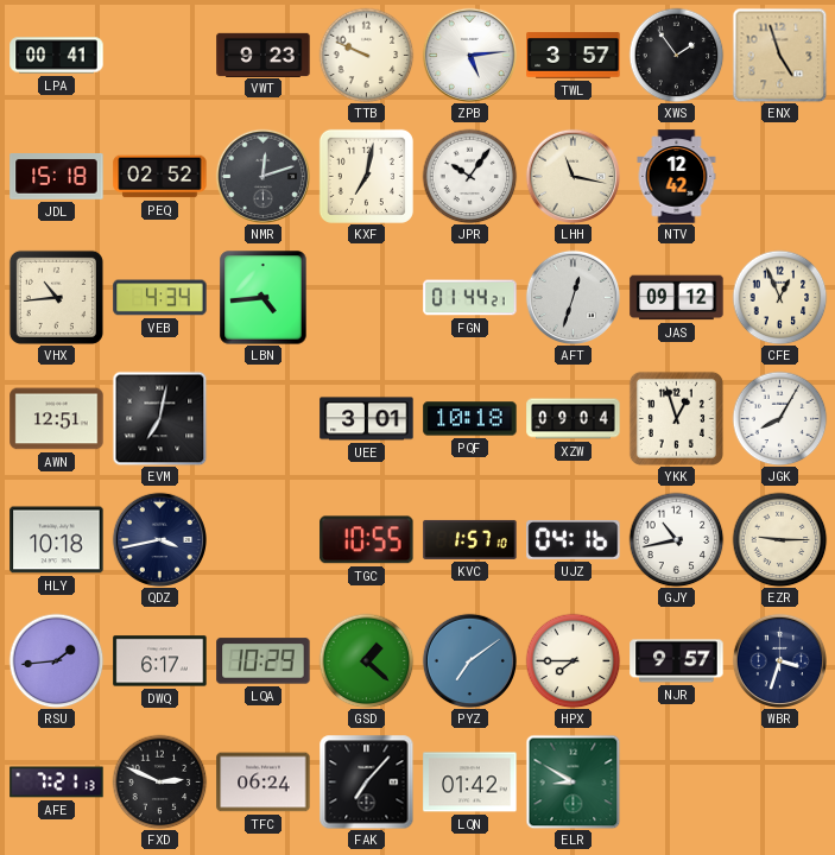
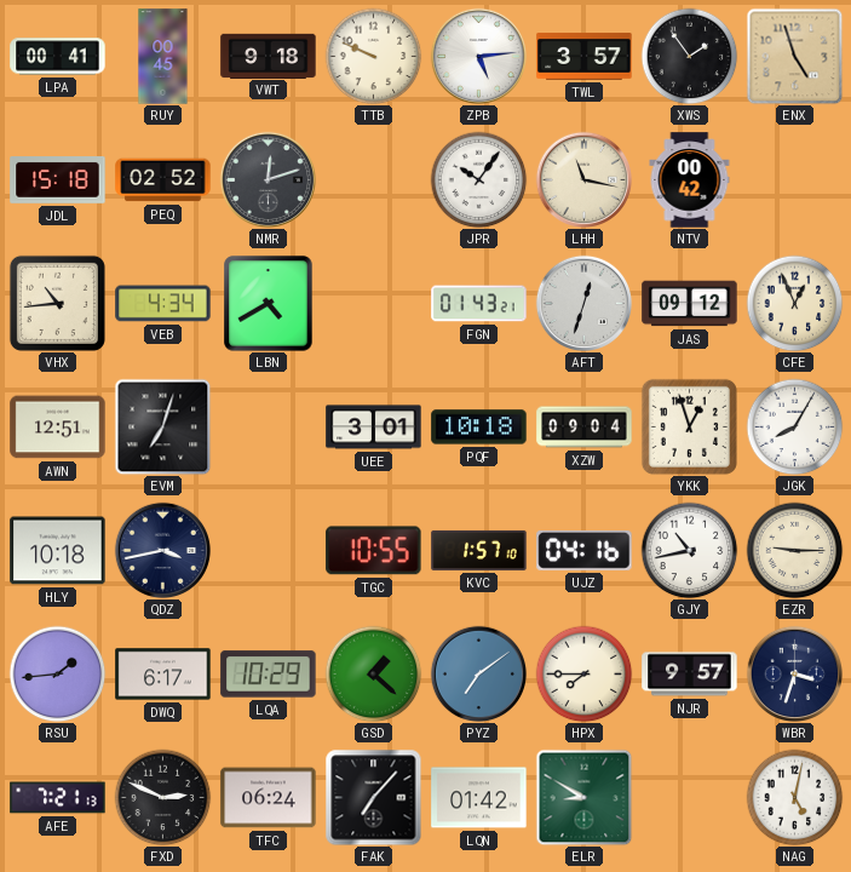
RUY: none -> 00:45 (163, 57)
VWT: 9:23 -> 9:18 (269, 56)
KXF: 7:02 -> none (366, 176)
NTV: 12:42 -> 00:42 (690, 180)
LBN: 4:44 -> 4:40 (269, 304)
FGN: 01:44 -> 01:43 (479, 304)
EVM: 7:02 -> 7:03 (162, 426)
NAG: none -> 5:02 (794, 797)
